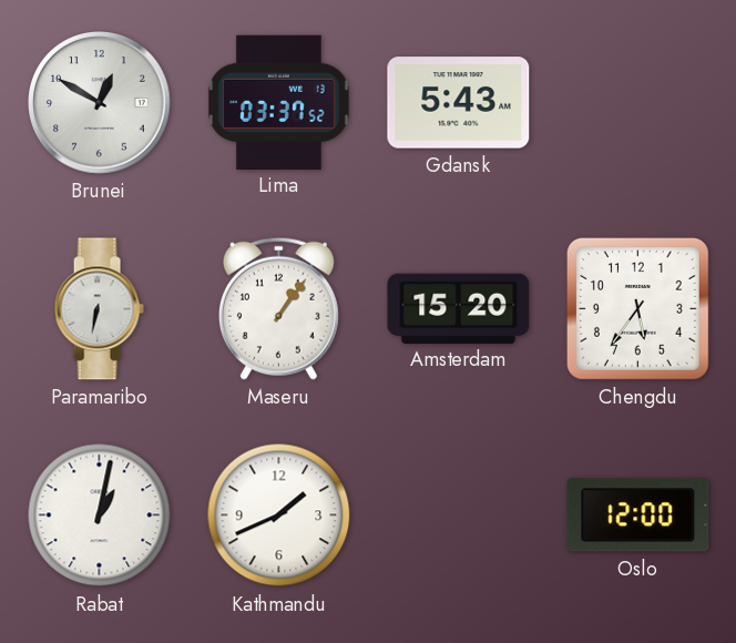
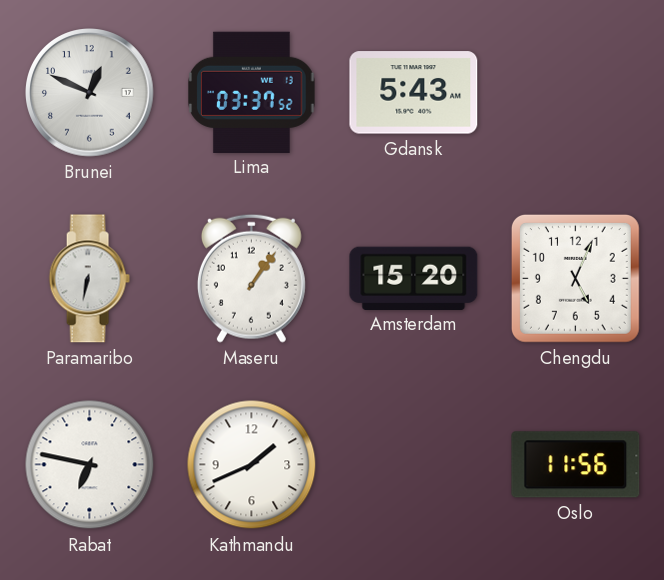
Brunei: 12:50 -> 12:49 (90, 93)
Chengdu: 5:36 -> 5:04 (575, 278)
Rabat: 1:02 -> 6:47 (90, 465)
Oslo: 12:00 -> 11:56 (576, 465)
